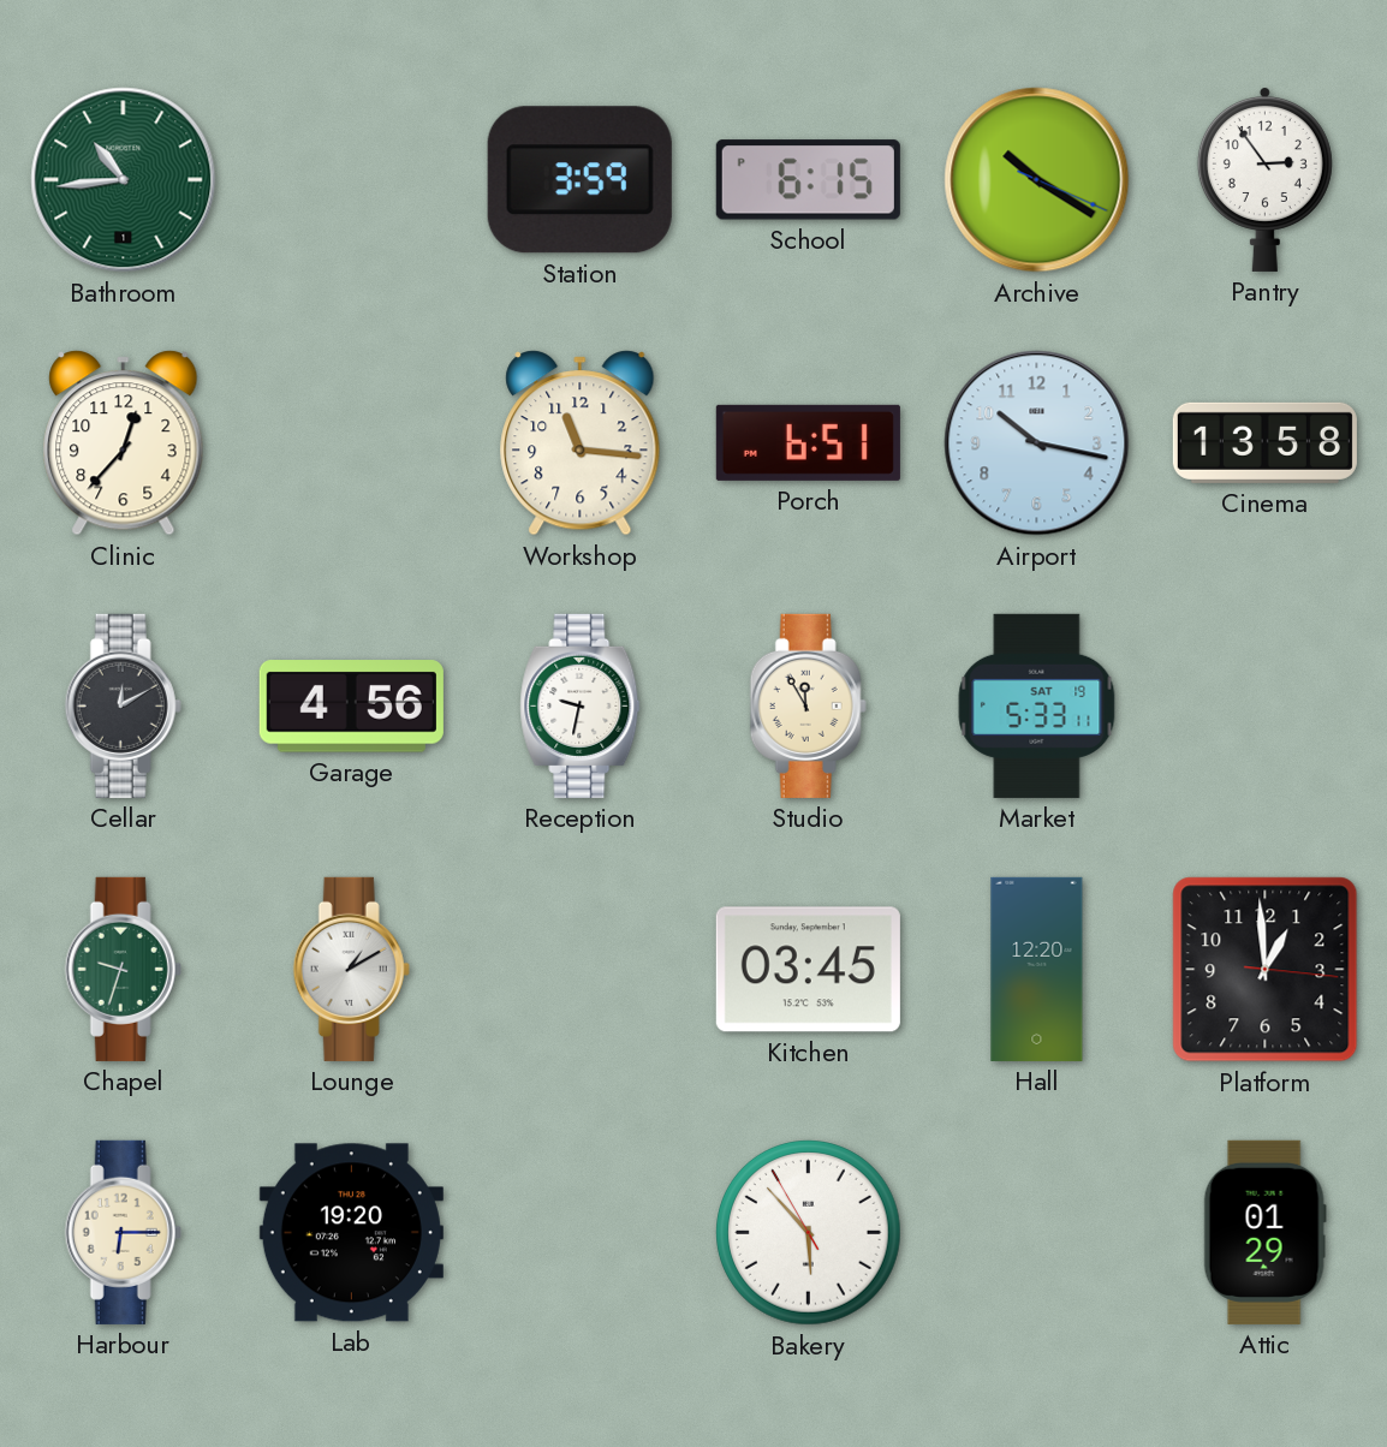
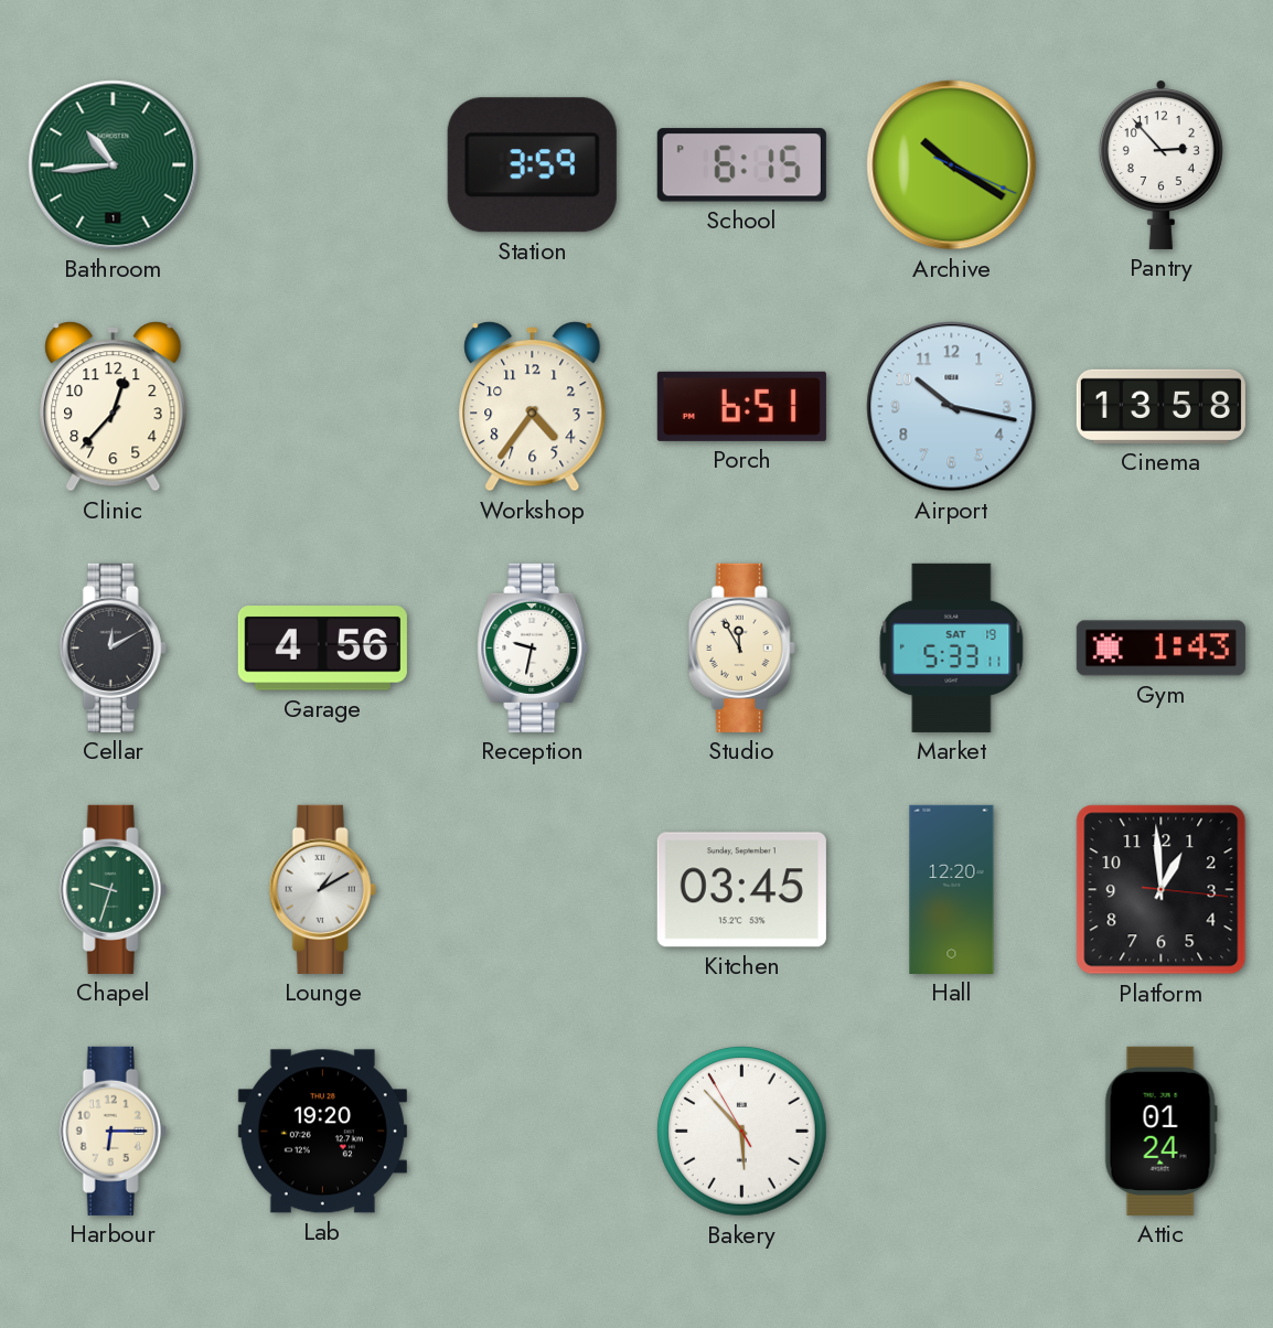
Pantry: 2:54 -> 2:53 (1160, 164)
Workshop: 11:16 -> 4:36 (533, 407)
Gym: none -> 1:43 (1160, 649)
Attic: 01:29 -> 01:24 (1160, 1131)
